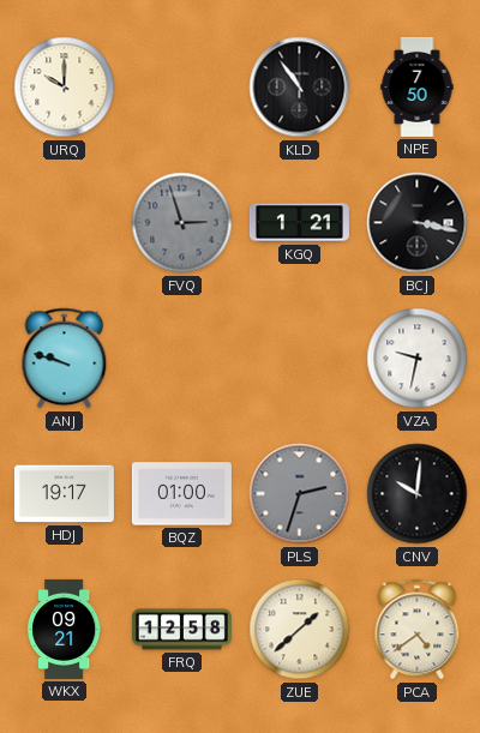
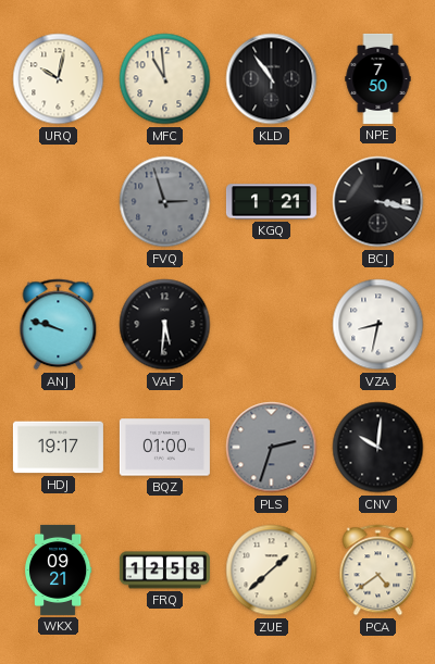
URQ: 10:00 -> 10:02 (59, 79)
MFC: none -> 10:59 (165, 79)
VAF: none -> 5:31 (165, 325)
VZA: 9:32 -> 8:32 (378, 325)
